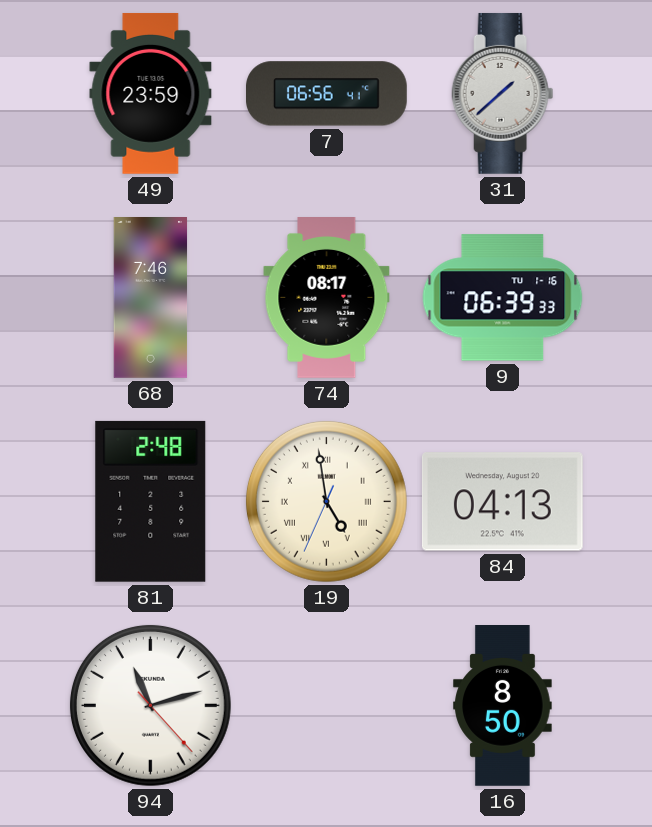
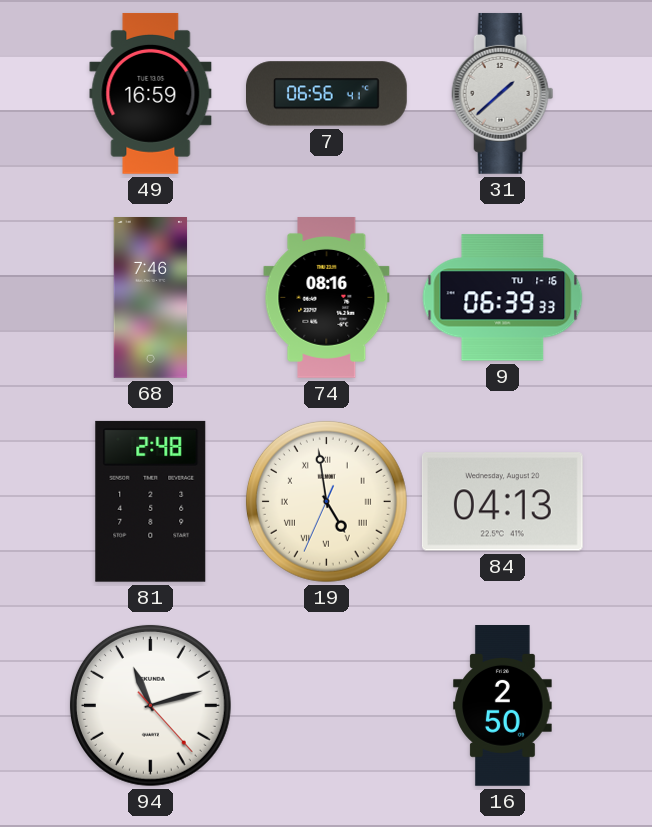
49: 23:59 -> 16:59 (151, 93)
74: 08:17 -> 08:16 (327, 298)
16: 8:50 -> 2:50 (503, 706)
